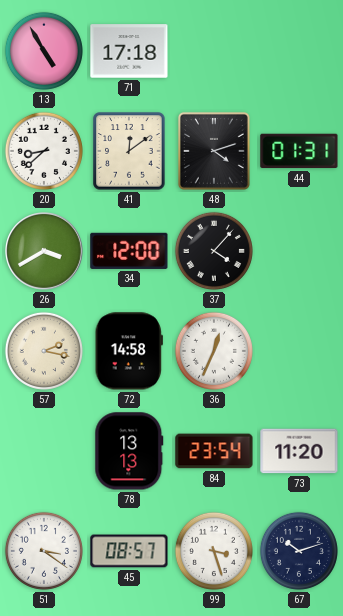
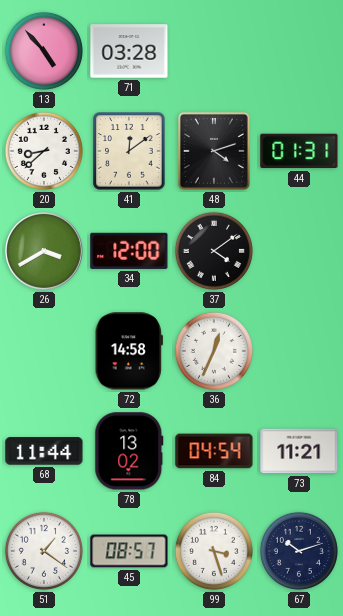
13: 4:55 -> 4:53 (44, 51)
71: 17:18 -> 03:28 (129, 51)
37: 4:07 -> 4:09 (214, 251)
57: 2:17 -> none (44, 351)
68: none -> 11:44 (44, 451)
78: 13:13 -> 13:02 (129, 451)
84: 23:54 -> 04:54 (214, 451)
73: 11:20 -> 11:21 (299, 451)
51: 3:21 -> 1:21 (44, 551)
